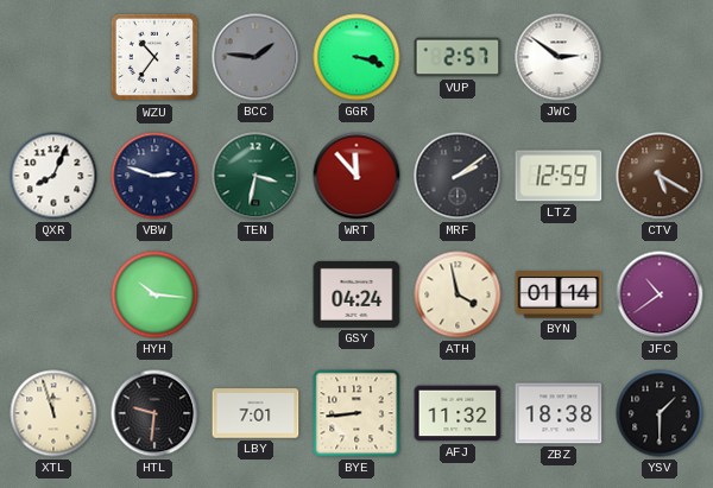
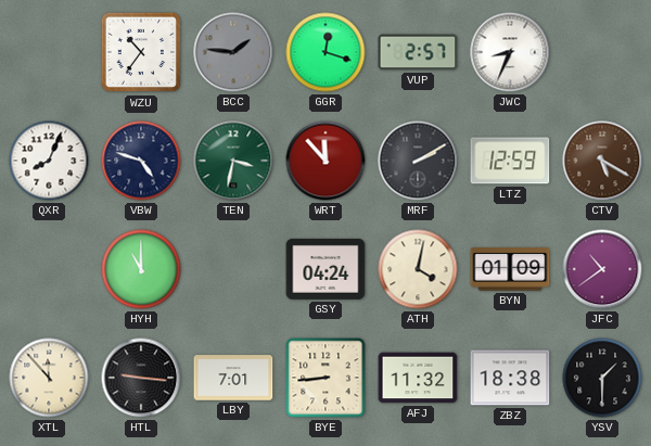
GGR: 3:18 -> 12:18 (325, 52)
JWC: 2:51 -> 8:34 (510, 52)
VBW: 2:48 -> 4:48 (141, 161)
MRF: 2:09 -> 2:10 (418, 161)
HYH: 10:16 -> 11:00 (141, 269)
ATH: 3:58 -> 4:02 (418, 269)
BYN: 01:14 -> 01:09 (510, 269)
XTL: 11:57 -> 11:53 (49, 378)
HTL: 9:31 -> 9:16 (141, 378)
